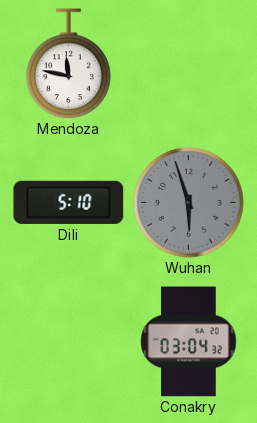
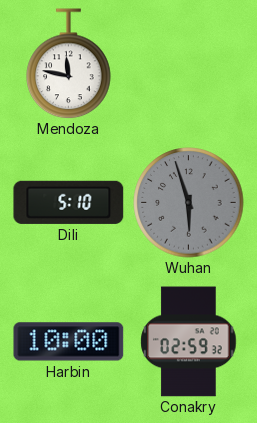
Harbin: none -> 10:00 (69, 342)
Conakry: 03:04 -> 02:59 (189, 342)
